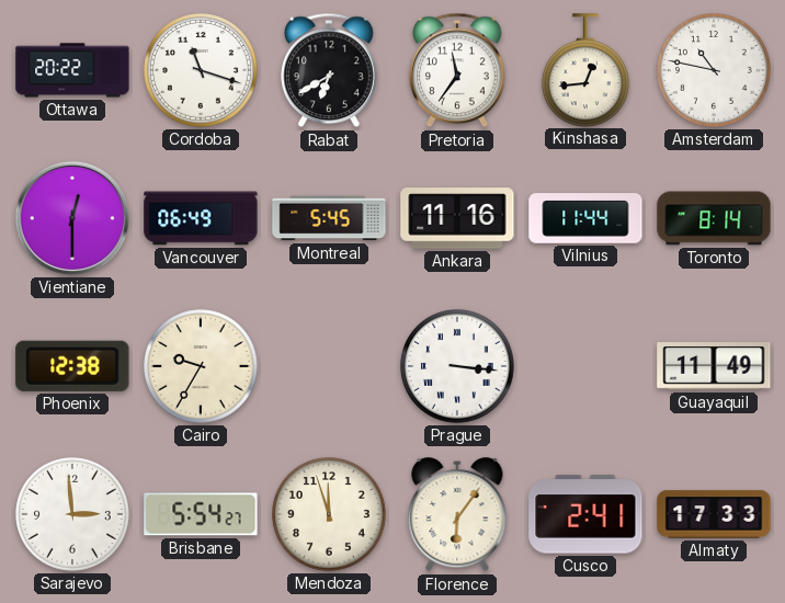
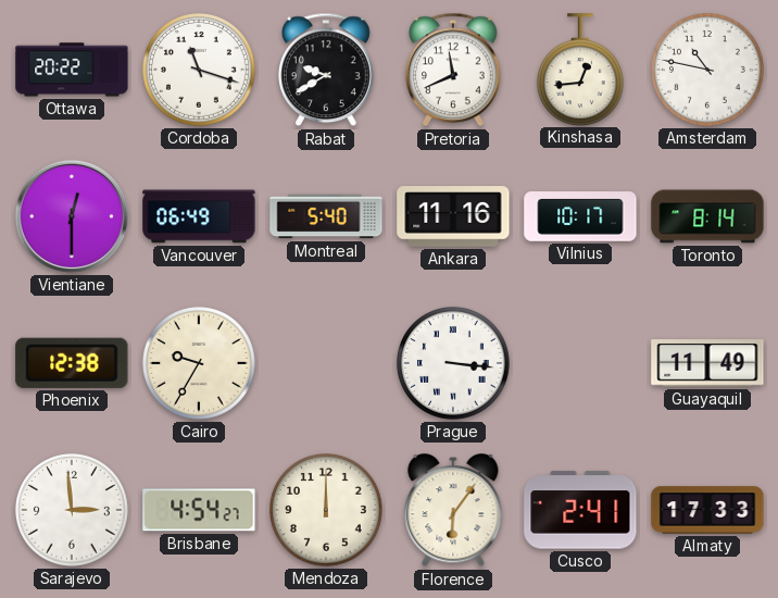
Rabat: 6:40 -> 9:40 (327, 70)
Pretoria: 11:36 -> 11:41 (454, 70)
Montreal: 5:45 -> 5:40 (326, 216)
Vilnius: 11:44 -> 10:17 (580, 216)
Brisbane: 5:54 -> 4:54 (199, 510)
Mendoza: 11:57 -> 12:00 (327, 511)
